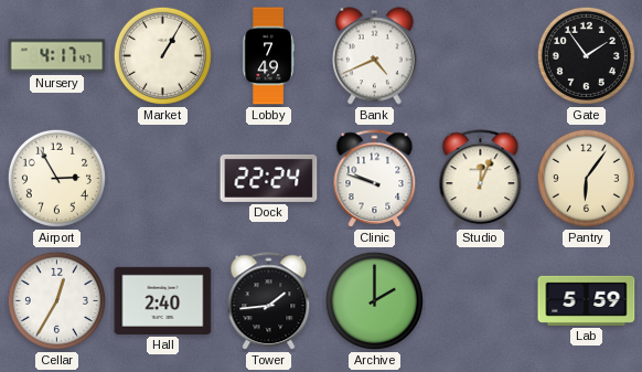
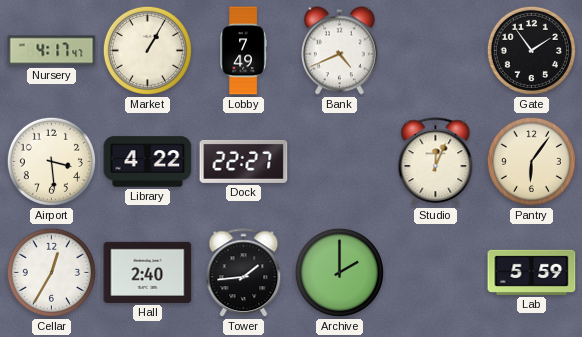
Airport: 2:55 -> 3:29 (51, 161)
Library: none -> 4:22 (148, 162)
Dock: 22:24 -> 22:27 (244, 161)
Clinic: 9:48 -> none (375, 179)
